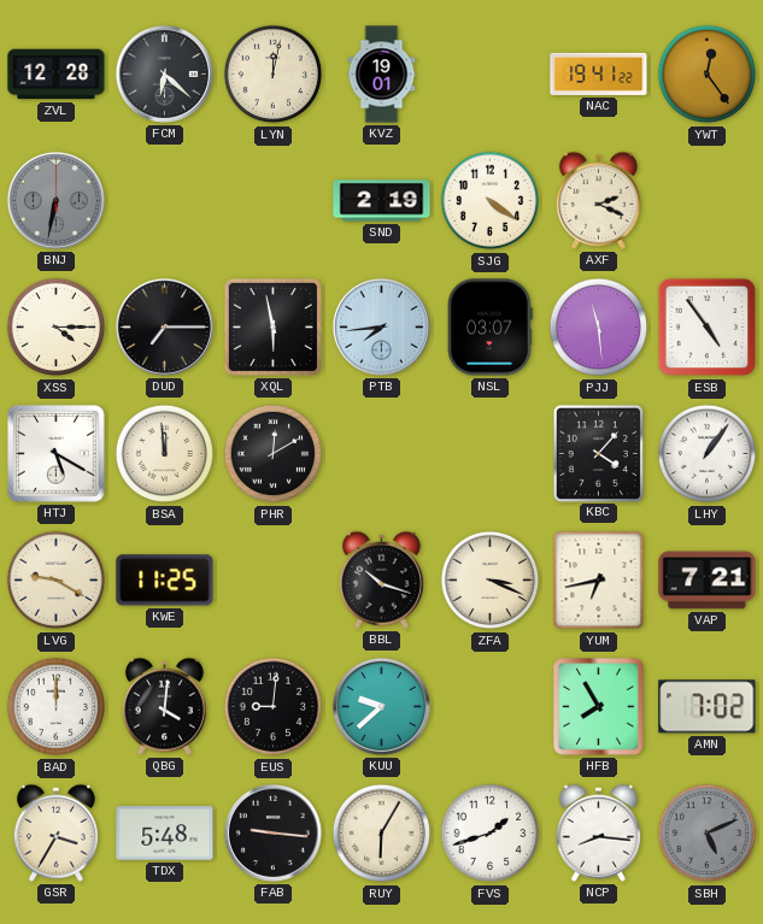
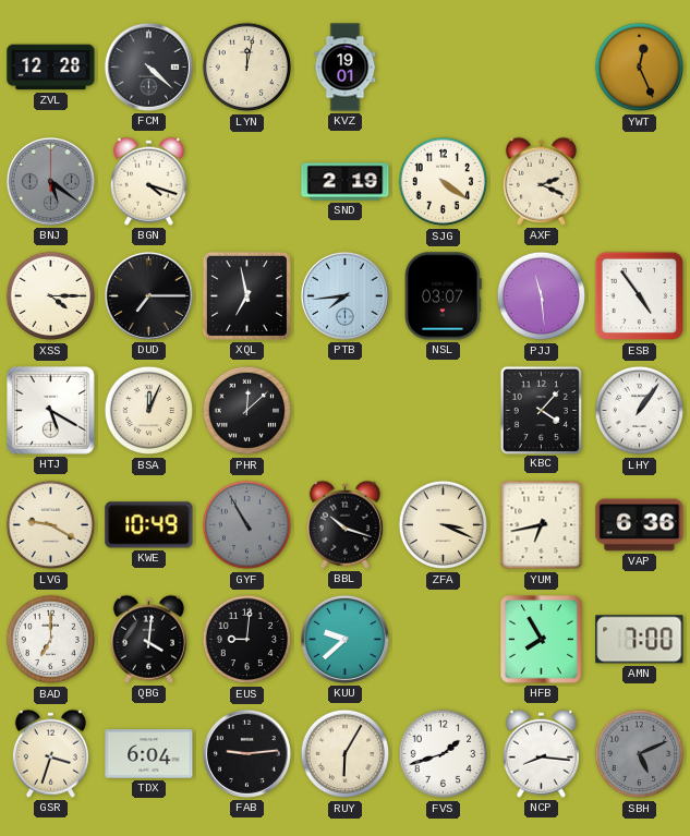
FCM: 6:22 -> 4:22 (148, 66)
NAC: 19:41 -> none (599, 73)
YWT: 12:24 -> 12:26 (640, 68)
BNJ: 6:32 -> 5:21 (50, 181)
BGN: none -> 4:18 (148, 181)
XQL: 5:58 -> 6:58 (246, 295)
BSA: 11:59 -> 12:04 (149, 411)
PHR: 12:10 -> 12:08 (247, 411)
KWE: 11:25 -> 10:49 (149, 525)
GYF: none -> 10:55 (247, 525)
VAP: 7:21 -> 6:36 (640, 525)
BAD: 12:00 -> 7:00 (51, 640)
AMN: 7:02 -> 7:00 (640, 640)
GSR: 3:35 -> 3:33 (50, 753)
TDX: 5:48 -> 6:04 (149, 754)
FAB: 9:16 -> 9:14 (246, 753)
